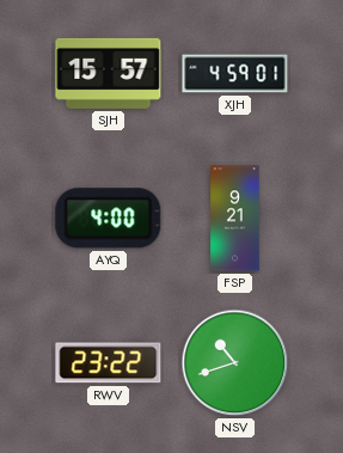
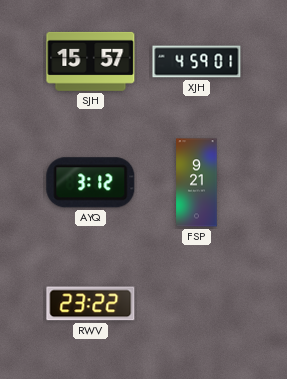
AYQ: 4:00 -> 3:12 (91, 183)
NSV: 10:42 -> none (235, 363)
